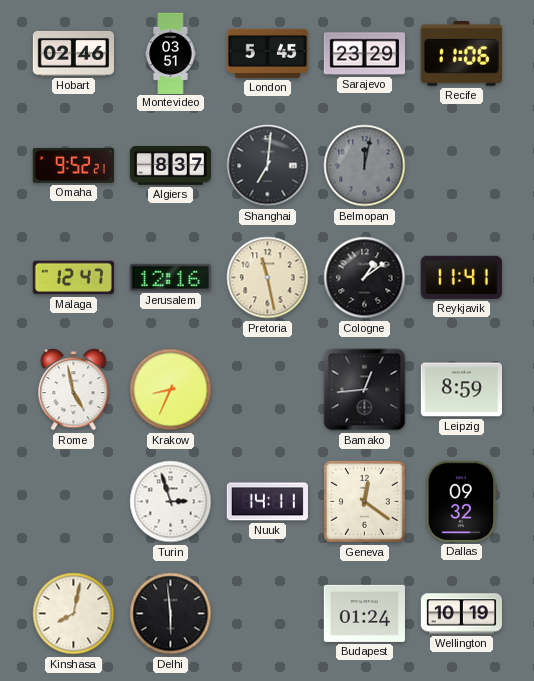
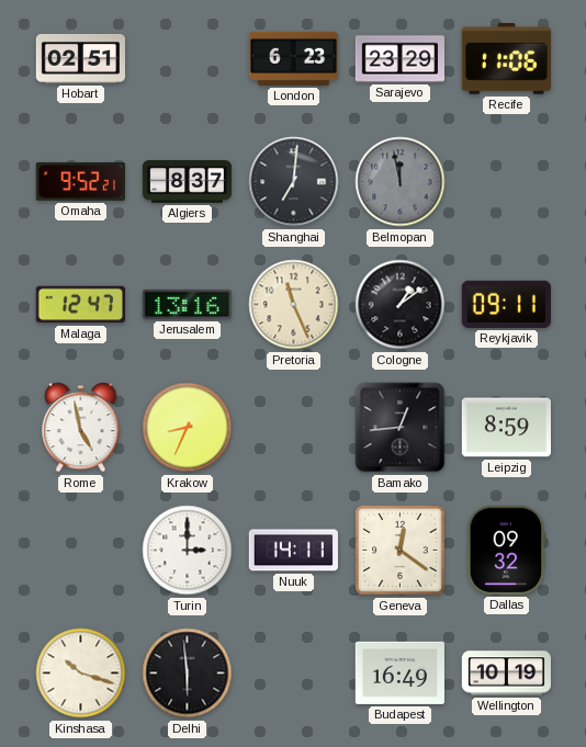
Hobart: 02:46 -> 02:51 (80, 58)
Montevideo: 03:51 -> none (171, 53)
London: 5:45 -> 6:23 (293, 58)
Belmopan: 12:02 -> 11:58 (401, 182)
Jerusalem: 12:16 -> 13:16 (187, 304)
Pretoria: 11:28 -> 11:26 (294, 305)
Reykjavik: 11:41 -> 09:11 (506, 304)
Turin: 2:57 -> 3:00 (188, 551)
Kinshasa: 8:02 -> 10:18 (81, 674)
Budapest: 01:24 -> 16:49 (399, 672)
